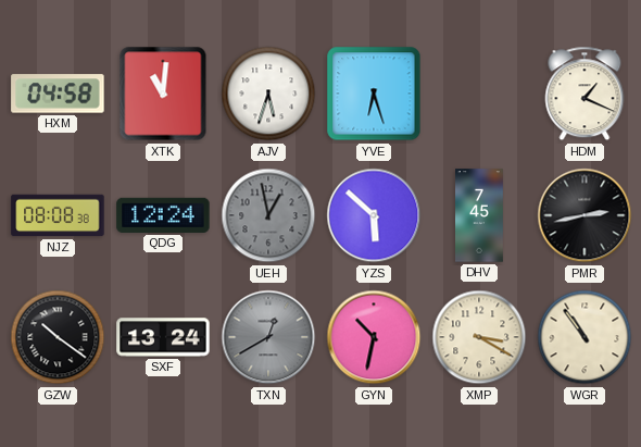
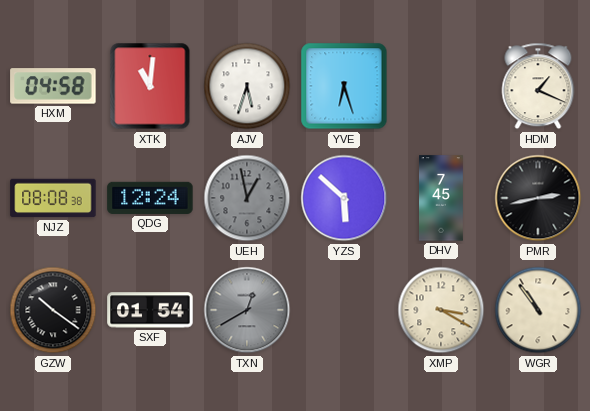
SXF: 13:24 -> 01:54 (150, 310)
GYN: 10:32 -> none (374, 337)
